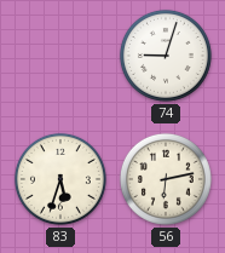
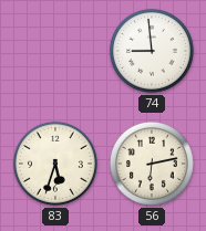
74: 9:03 -> 8:59 (152, 51)
